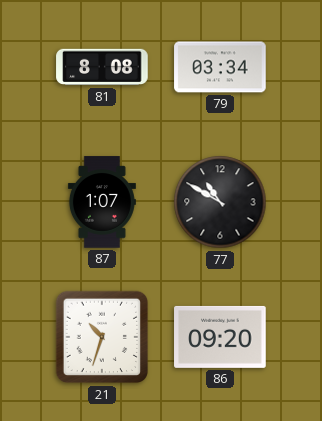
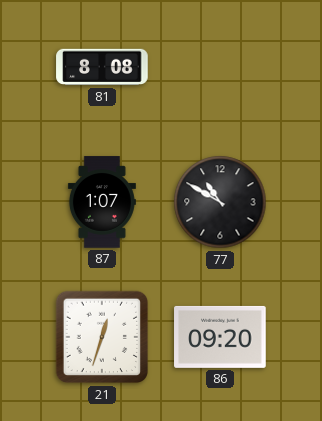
79: 03:34 -> none (220, 67)
21: 10:33 -> 12:33 (102, 337)
